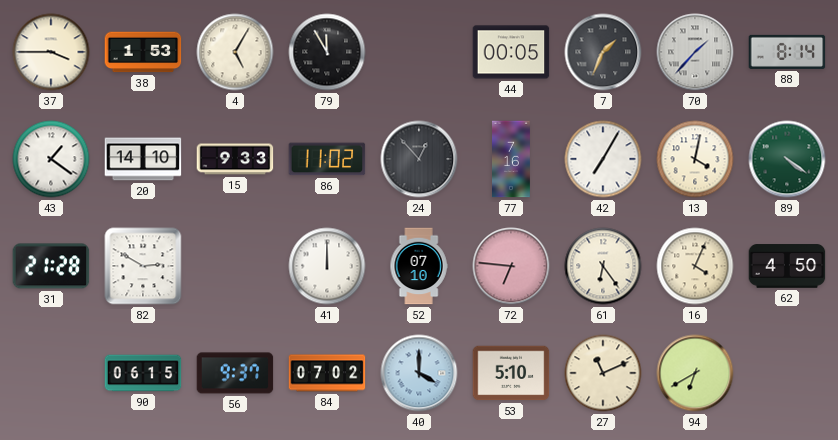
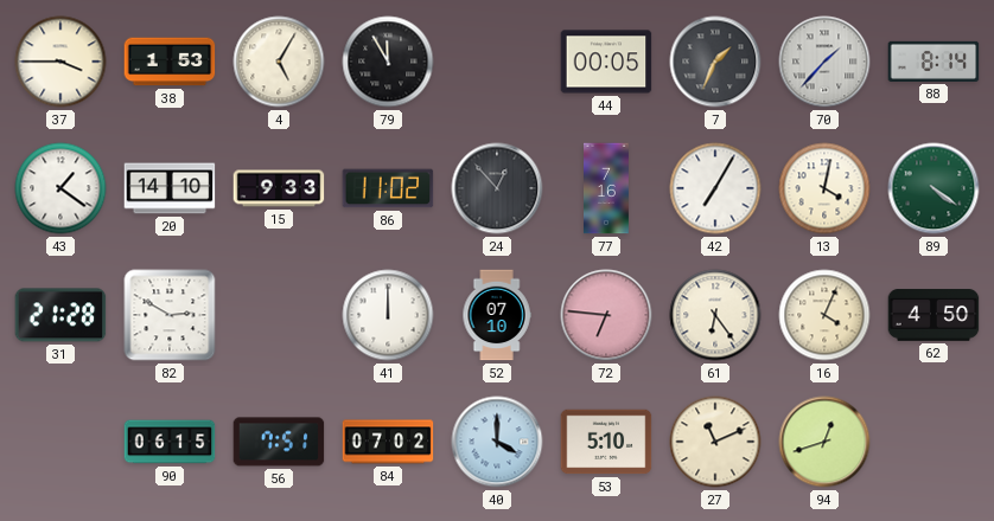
56: 9:37 -> 7:51 (279, 442)
94: 6:40 -> 12:42 (824, 442)
